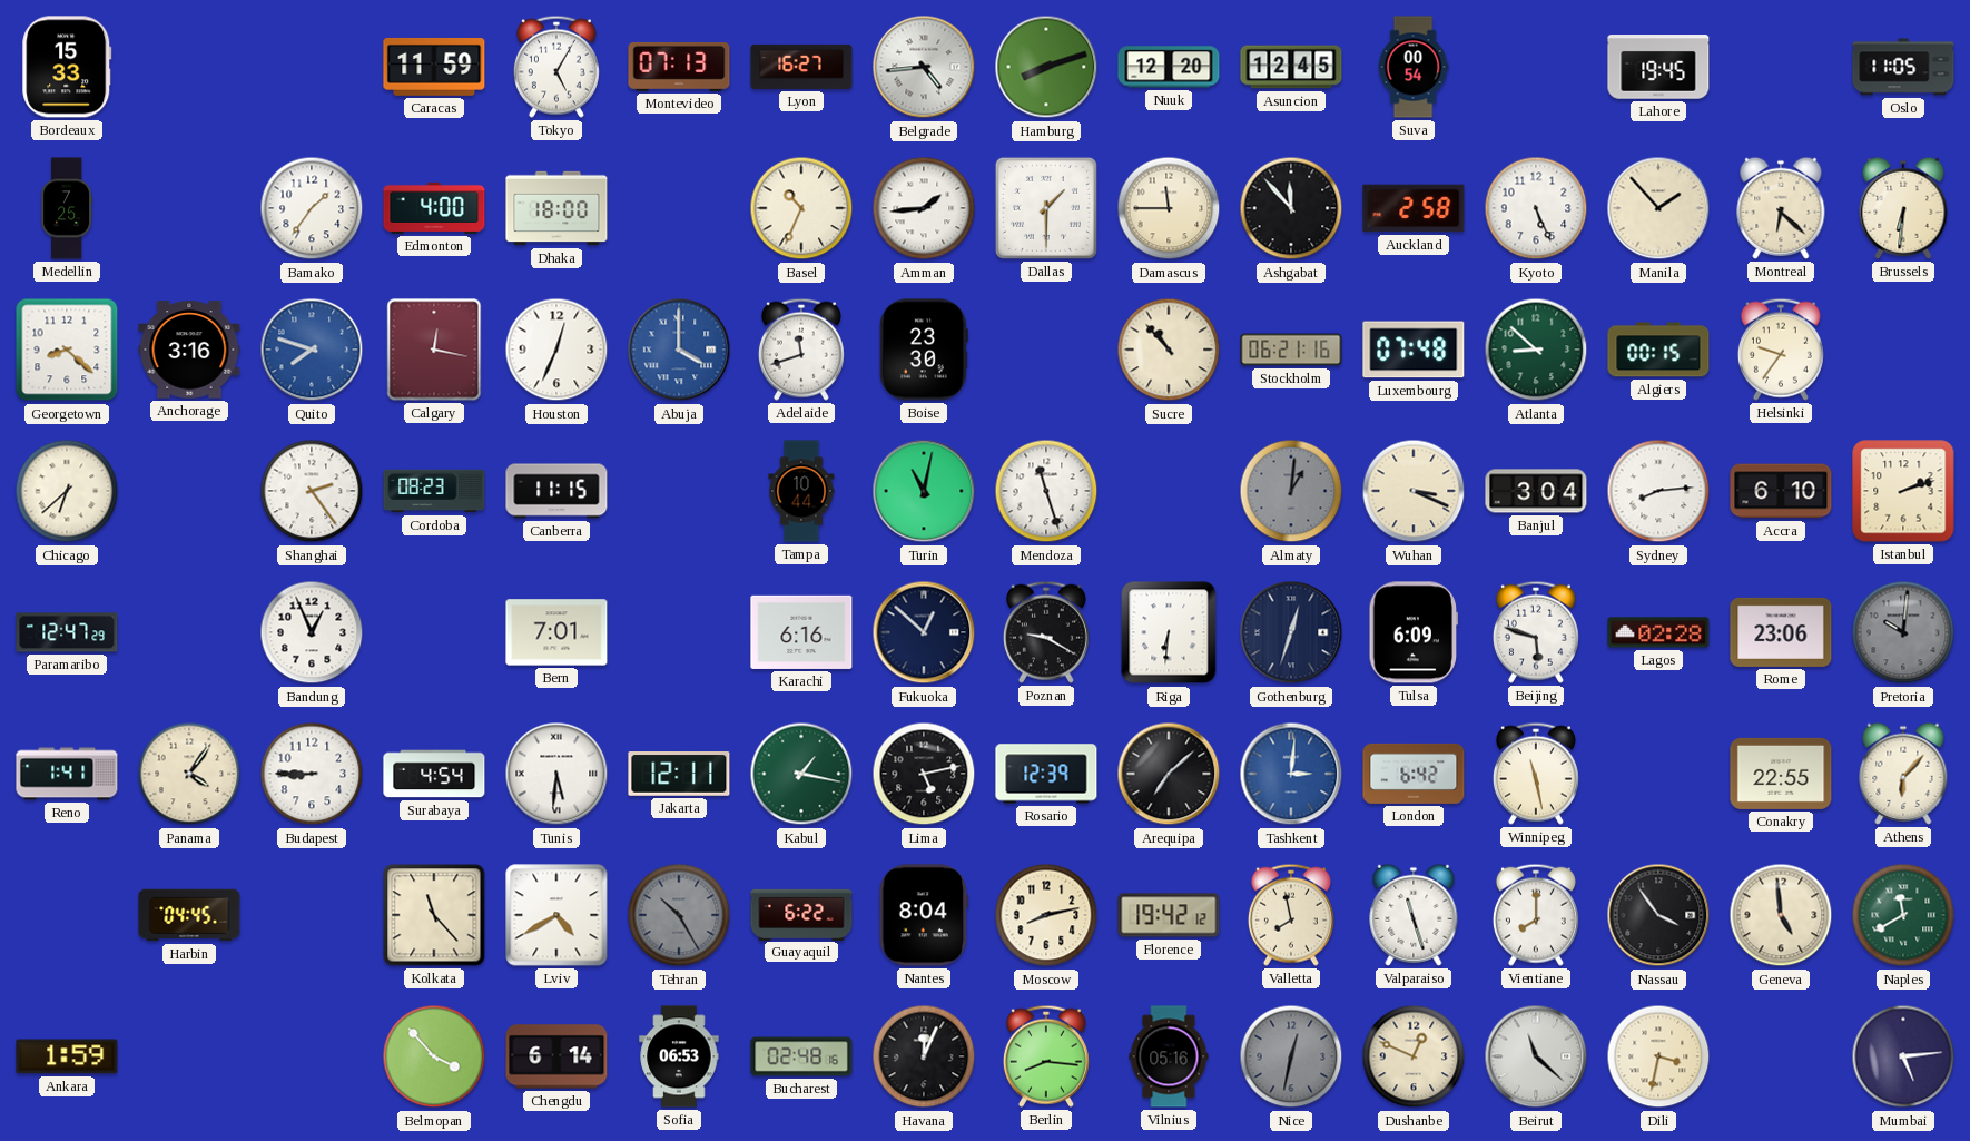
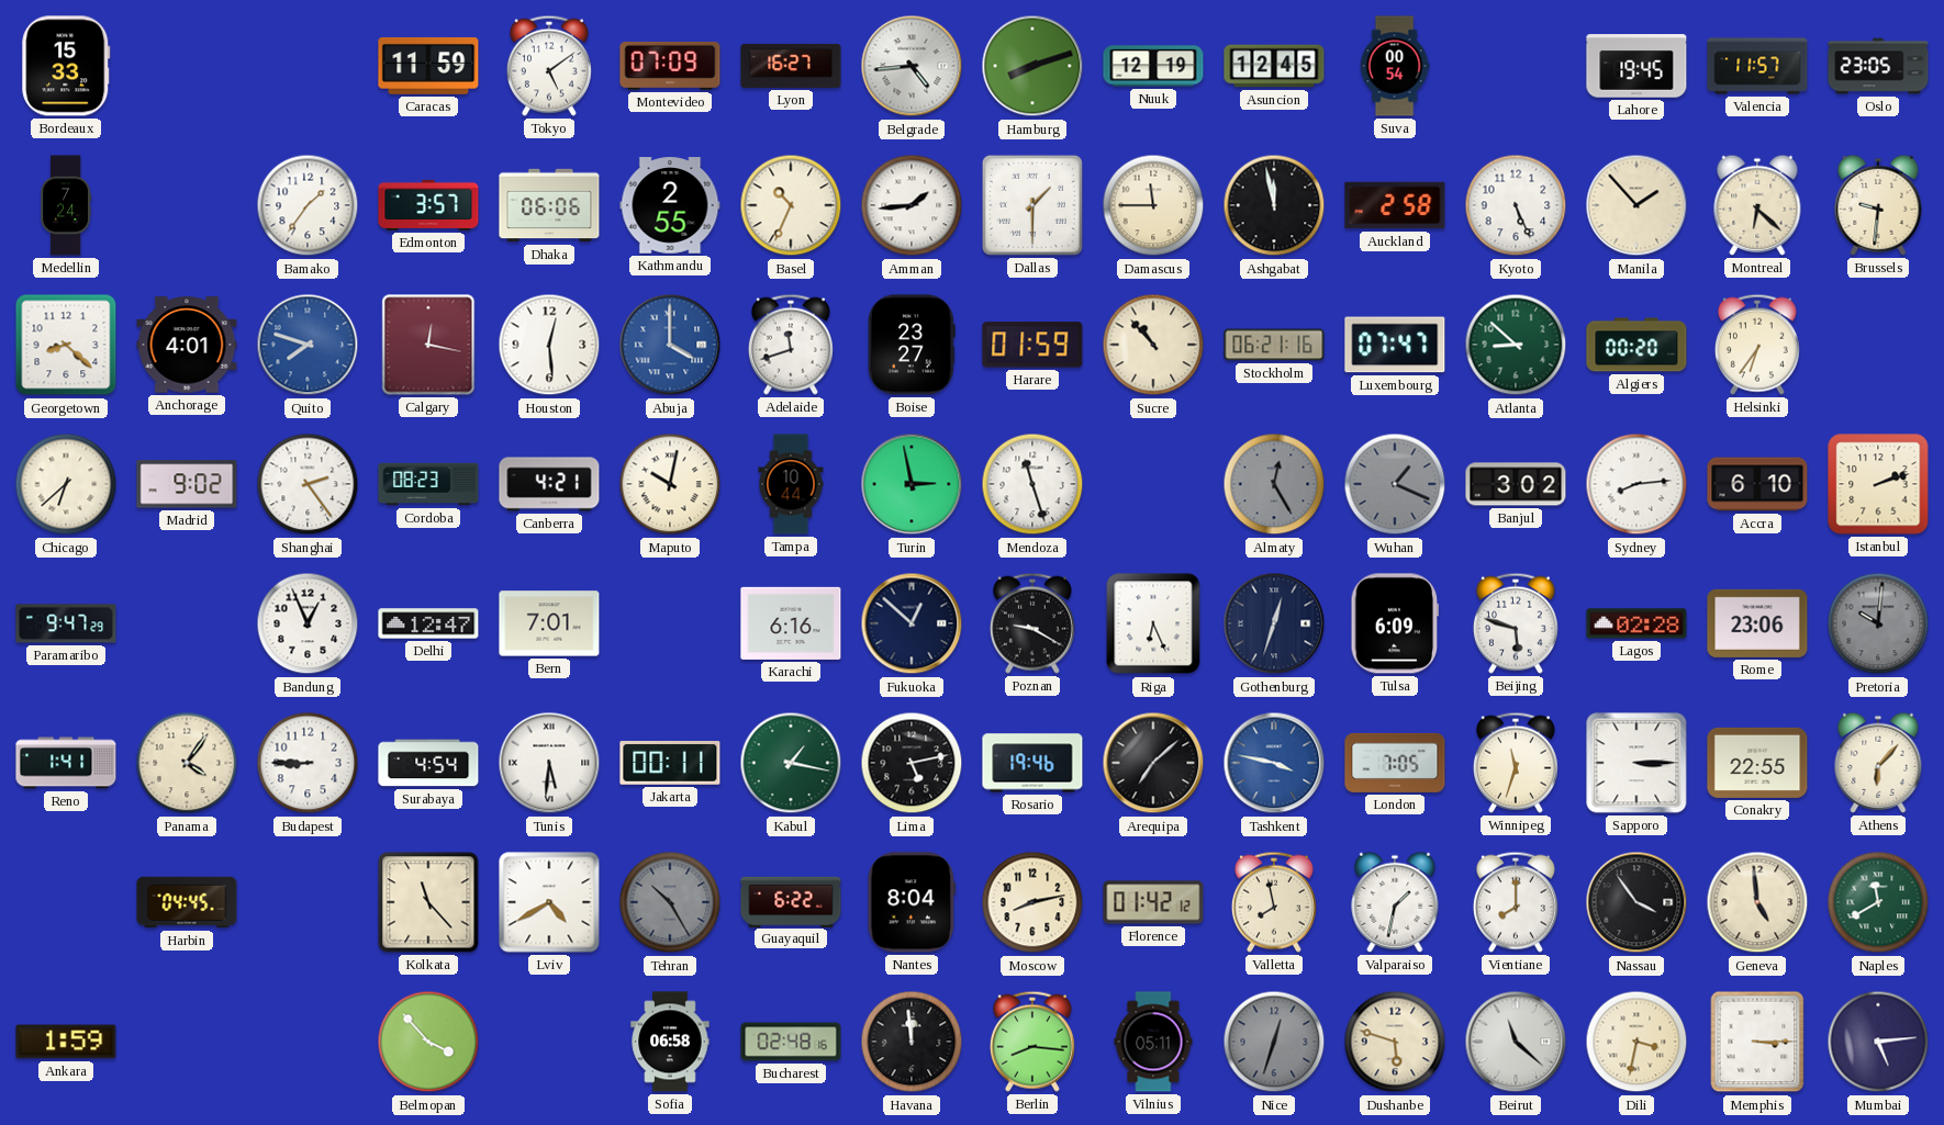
Tokyo: 5:05 -> 5:09 (549, 66)
Montevideo: 07:13 -> 07:09 (670, 66)
Nuuk: 12:20 -> 12:19 (1153, 66)
Valencia: none -> 11:57 (1757, 66)
Oslo: 11:05 -> 23:05 (1878, 66)
Medellin: 7:25 -> 7:24 (66, 205)
Edmonton: 4:00 -> 3:57 (428, 205)
Dhaka: 18:00 -> 06:06 (549, 205)
Kathmandu: none -> 2:55 (670, 205)
Ashgabat: 11:53 -> 11:58 (1274, 205)
Brussels: 6:31 -> 9:31 (1878, 205)
Anchorage: 3:16 -> 4:01 (187, 345)
Houston: 12:34 -> 12:29 (549, 345)
Boise: 23:30 -> 23:27 (912, 345)
Harare: none -> 01:59 (1032, 345)
Luxembourg: 07:48 -> 07:47 (1395, 345)
Algiers: 00:15 -> 00:20 (1636, 345)
Helsinki: 9:36 -> 6:36 (1757, 345)
Madrid: none -> 9:02 (187, 484)
Canberra: 11:15 -> 4:21 (549, 484)
Maputo: none -> 10:02 (670, 484)
Turin: 11:02 -> 2:58 (912, 484)
Almaty: 1:01 -> 12:25 (1274, 484)
Wuhan: 3:19 -> 1:19 (1395, 484)
Wuhan dial: cream -> grey (1395, 484)
Banjul: 3:04 -> 3:02 (1516, 484)
Paramaribo: 12:47 -> 9:47 (66, 623)
Delhi: none -> 12:47 (428, 623)
Riga: 6:31 -> 6:26 (1153, 623)
Jakarta: 12:11 -> 00:11 (670, 764)
Rosario: 12:39 -> 19:46 (1032, 763)
Tashkent: 3:01 -> 3:47 (1274, 763)
London: 6:42 -> 7:05 (1395, 763)
Winnipeg: 11:28 -> 11:33 (1516, 763)
Sapporo: none -> 3:15 (1636, 763)
Florence: 19:42 -> 01:42 (1153, 902)
Valparaiso: 11:27 -> 1:32 (1395, 902)
Chengdu: 6:14 -> none (556, 1056)
Sofia: 06:53 -> 06:58 (670, 1042)
Havana: 12:04 -> 11:59 (912, 1042)
Vilnius: 05:16 -> 05:11 (1153, 1042)
Nice: 12:32 -> 12:33 (1274, 1042)
Dushanbe: 12:49 -> 5:48 (1395, 1042)
Memphis: none -> 3:15 (1757, 1042)
